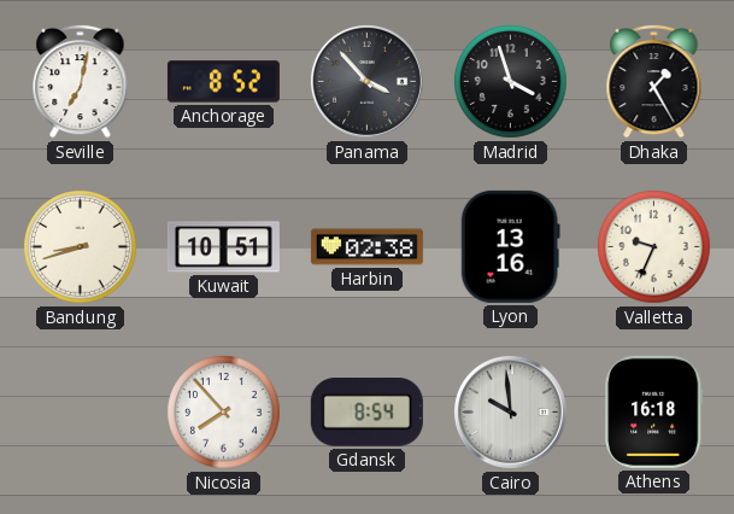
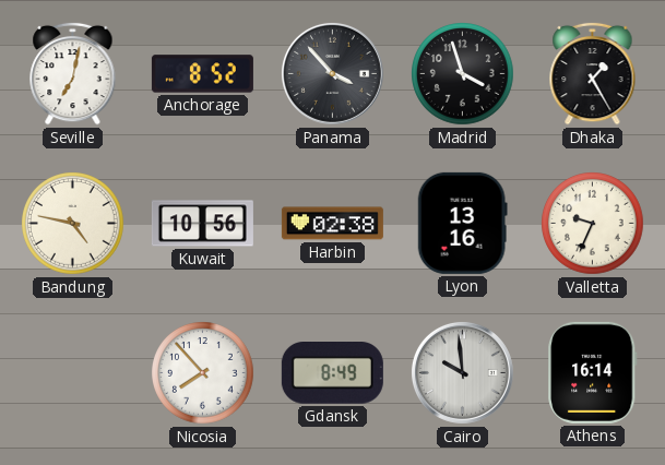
Bandung: 8:42 -> 4:47 (73, 224)
Kuwait: 10:51 -> 10:56 (202, 224)
Gdansk: 8:54 -> 8:49 (332, 373)
Athens: 16:18 -> 16:14 (593, 372)
